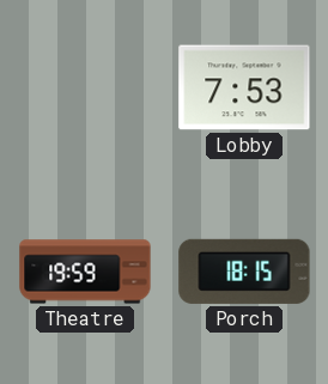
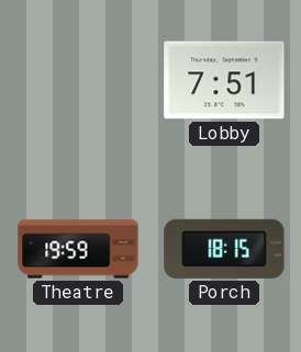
Lobby: 7:53 -> 7:51 (224, 80)
